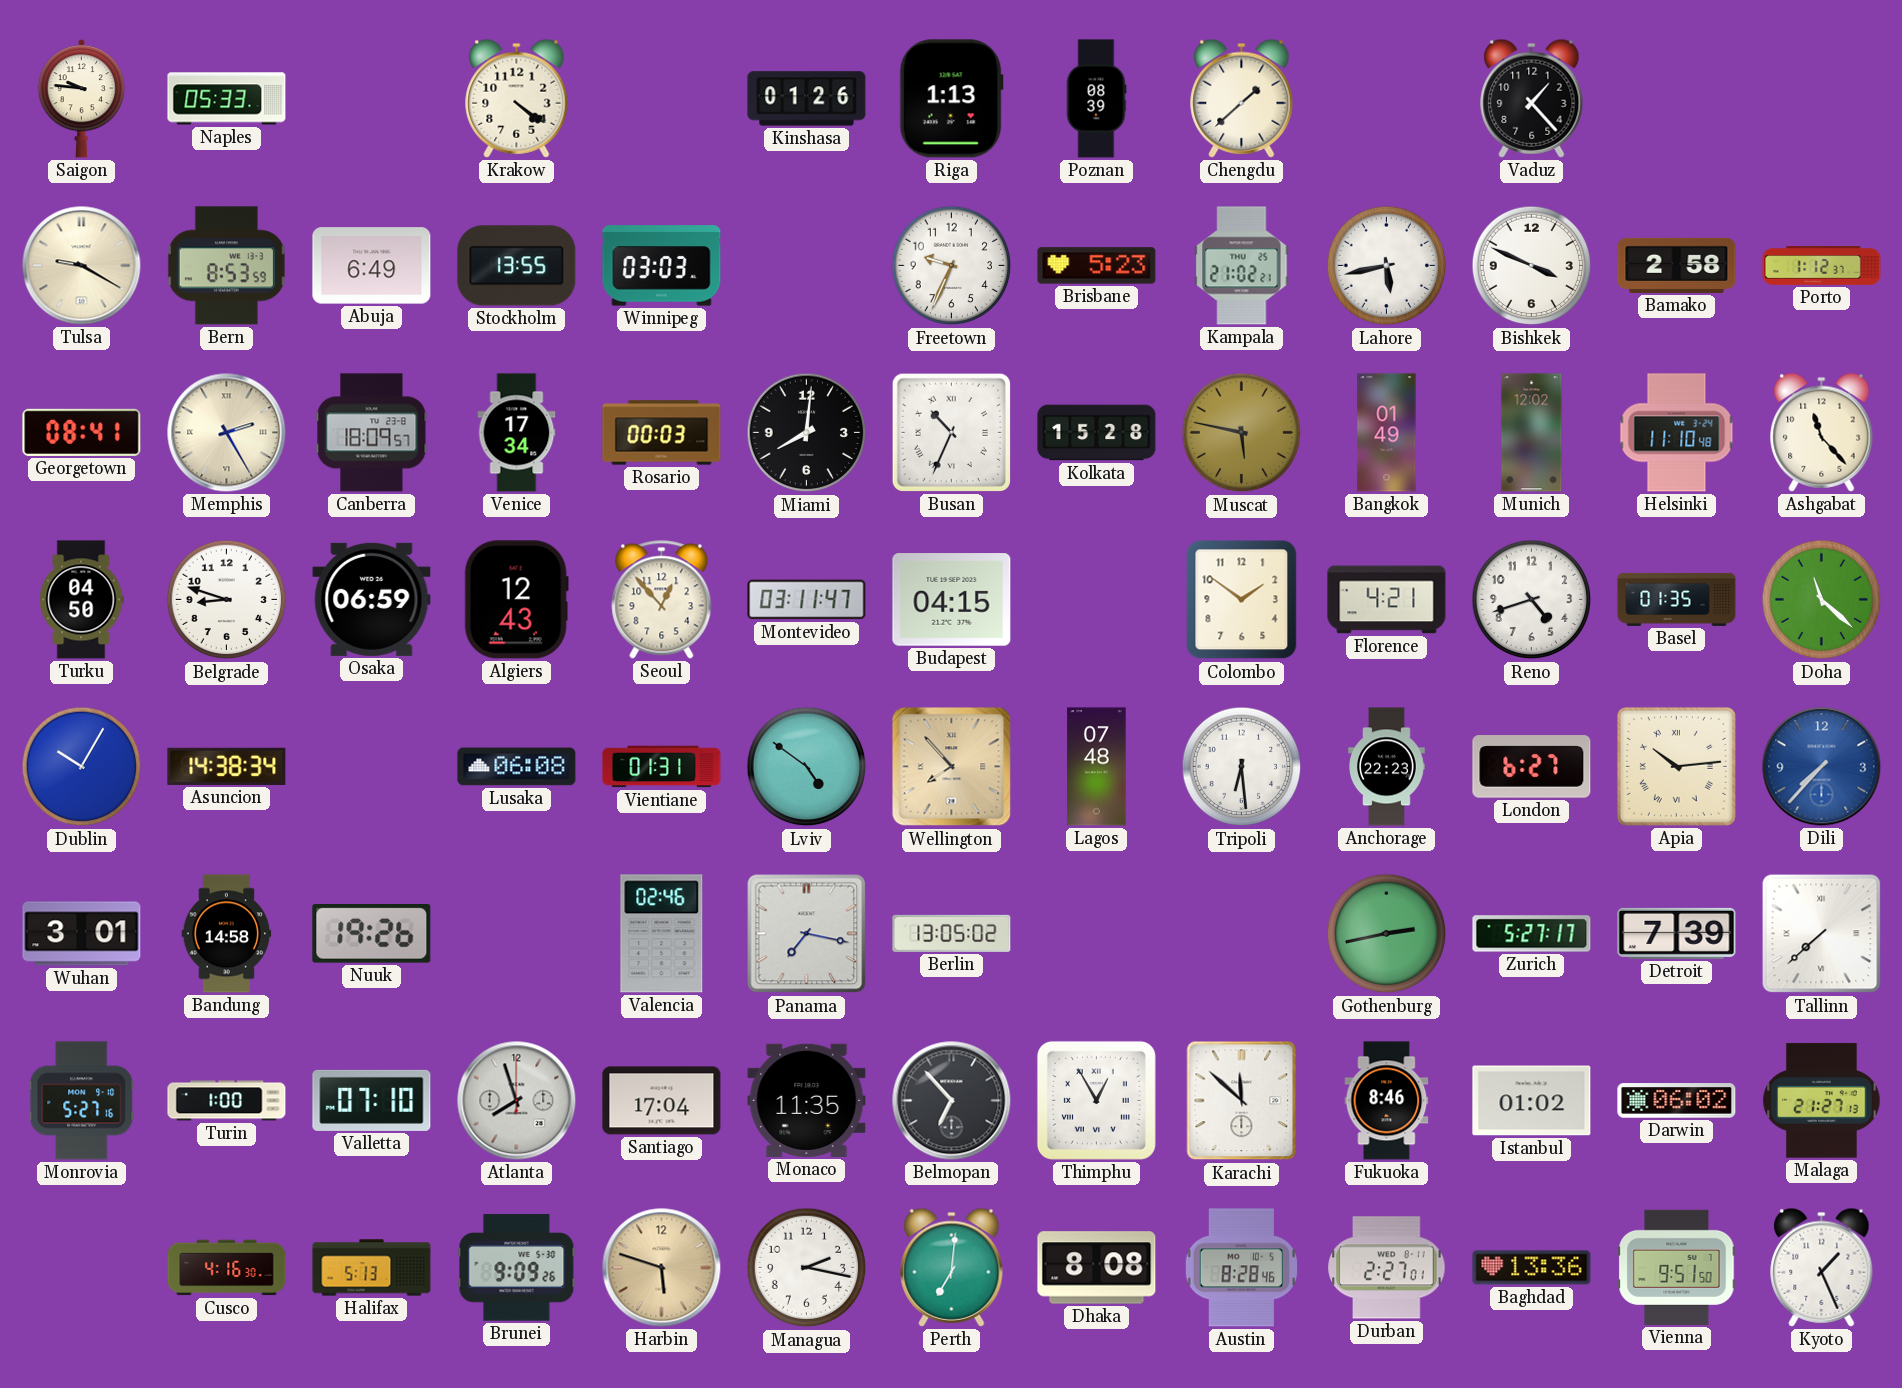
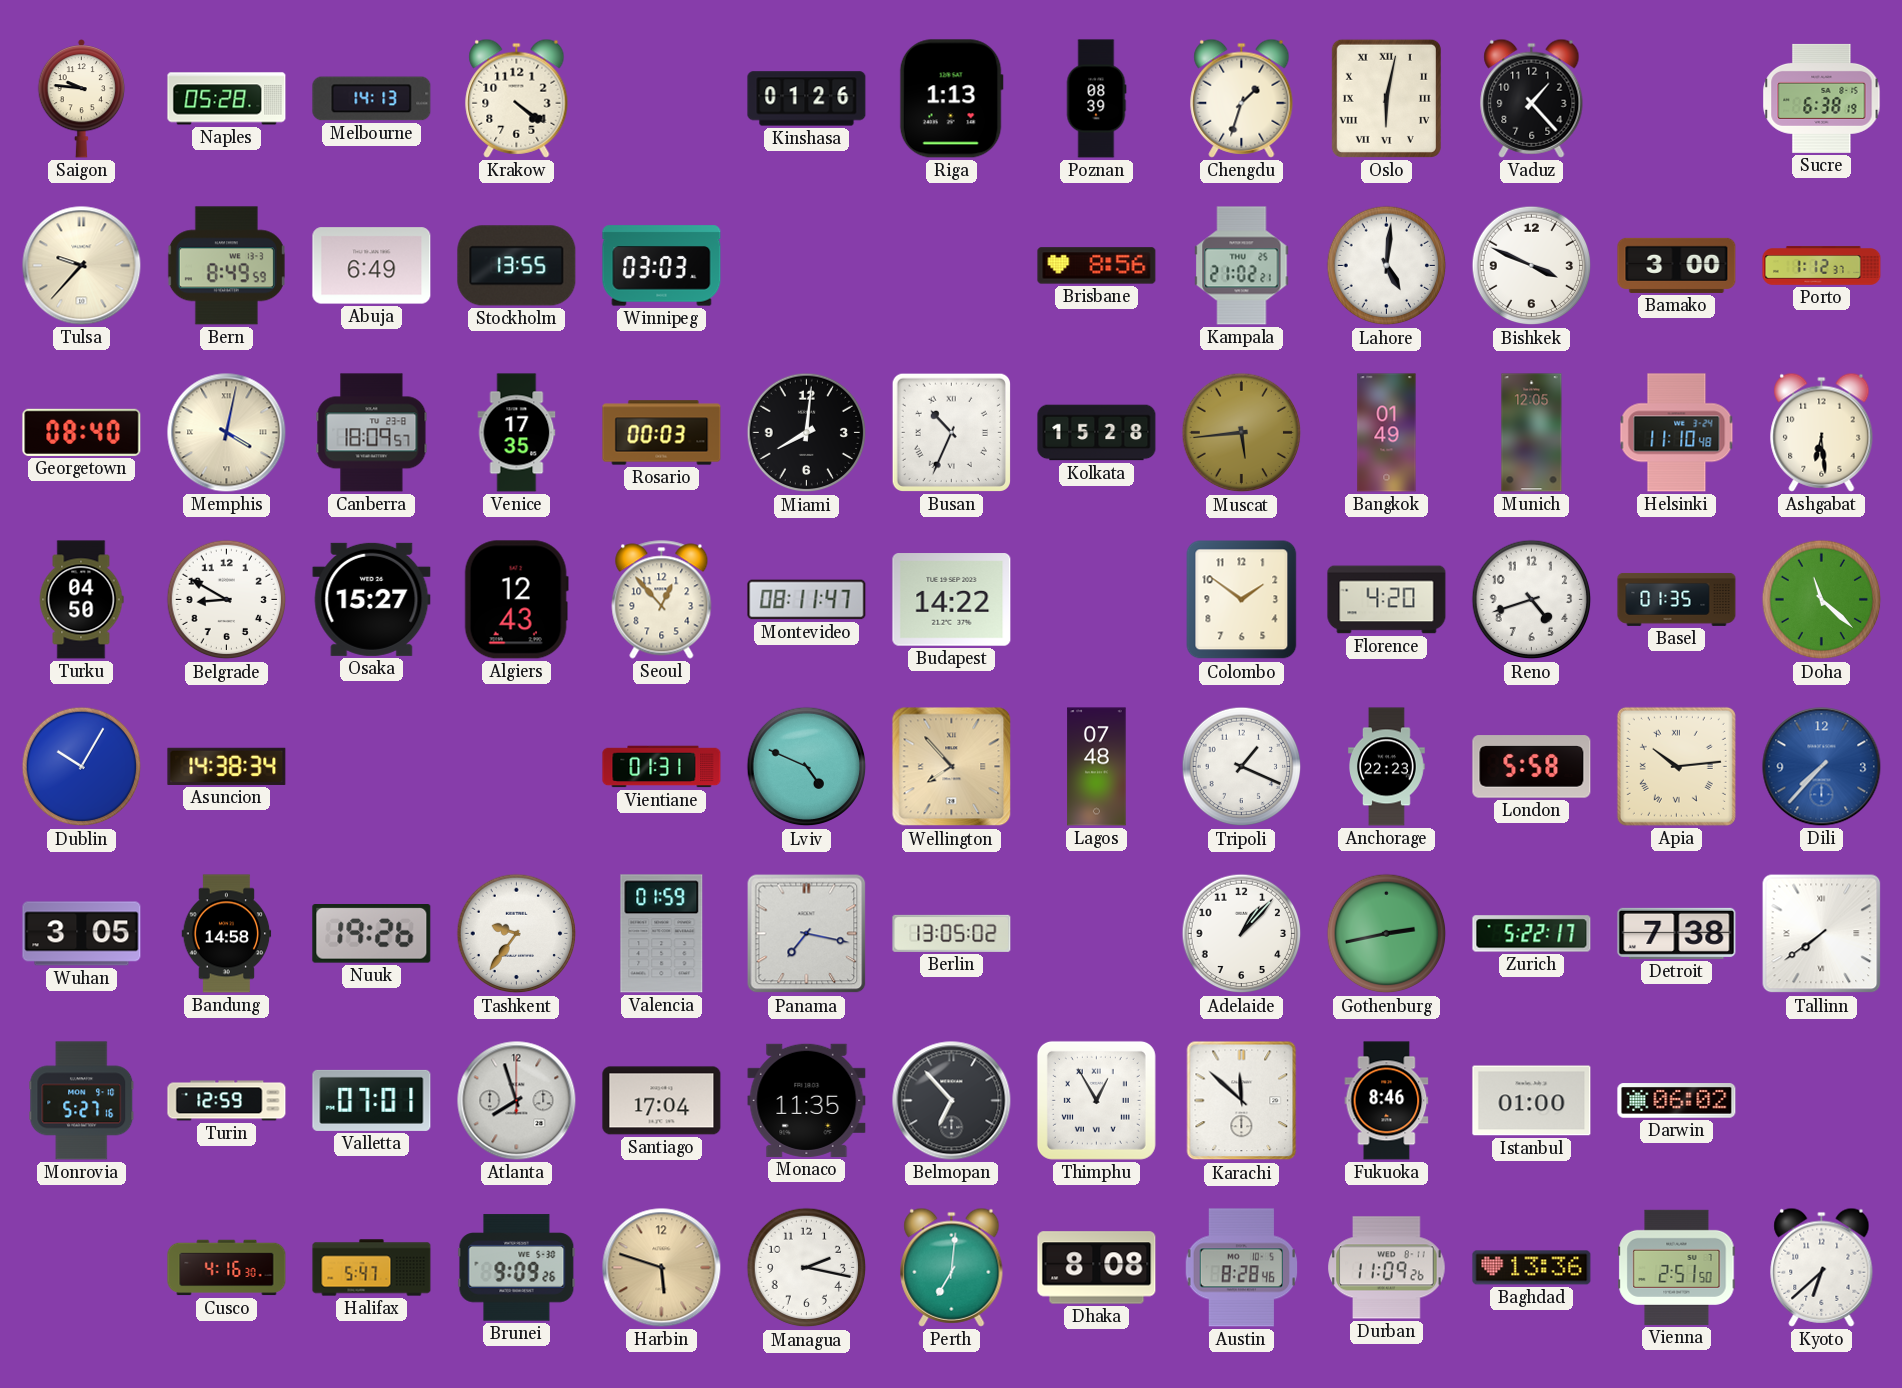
Naples: 05:33 -> 05:28 (227, 99)
Melbourne: none -> 14:13 (372, 99)
Chengdu: 1:38 -> 1:33 (1242, 98)
Oslo: none -> 6:02 (1386, 98)
Sucre: none -> 6:38 (1822, 98)
Tulsa: 9:20 -> 9:37 (82, 266)
Bern: 8:53 -> 8:49 (226, 266)
Freetown: 9:34 -> none (952, 266)
Brisbane: 5:23 -> 8:56 (1097, 266)
Lahore: 5:43 -> 5:01 (1387, 266)
Bamako: 2:58 -> 3:00 (1677, 265)
Georgetown: 08:41 -> 08:40 (82, 432)
Memphis: 2:25 -> 4:02 (227, 433)
Venice: 17:34 -> 17:35 (517, 433)
Muscat: 5:47 -> 5:44 (1242, 433)
Munich: 12:02 -> 12:05 (1532, 433)
Ashgabat: 11:23 -> 6:29 (1822, 432)
Belgrade: 8:48 -> 8:50 (227, 600)
Osaka: 06:59 -> 15:27 (372, 599)
Montevideo: 03:11 -> 08:11 (807, 600)
Budapest: 04:15 -> 14:22 (952, 600)
Florence: 4:21 -> 4:20 (1387, 600)
Lusaka: 06:08 -> none (517, 767)
Lviv: 4:51 -> 4:49 (807, 767)
Tripoli: 6:29 -> 1:19 (1242, 767)
London: 6:27 -> 5:58 (1532, 767)
Wuhan: 3:01 -> 3:05 (82, 934)
Tashkent: none -> 9:36 (517, 934)
Valencia: 02:46 -> 01:59 (662, 934)
Adelaide: none -> 1:07 (1242, 934)
Zurich: 5:27 -> 5:22 (1532, 934)
Detroit: 7:39 -> 7:38 (1677, 933)
Tallinn: 7:38 -> 7:39 (1822, 934)
Turin: 1:00 -> 12:59 (227, 1101)
Valletta: 07:10 -> 07:01 (372, 1100)
Istanbul: 01:02 -> 01:00 (1532, 1101)
Malaga: 21:27 -> none (1822, 1101)
Halifax: 5:13 -> 5:47 (372, 1268)
Durban: 2:27 -> 11:09 (1387, 1268)
Vienna: 9:51 -> 2:51 (1677, 1267)
Kyoto: 1:26 -> 6:38 (1822, 1267)
